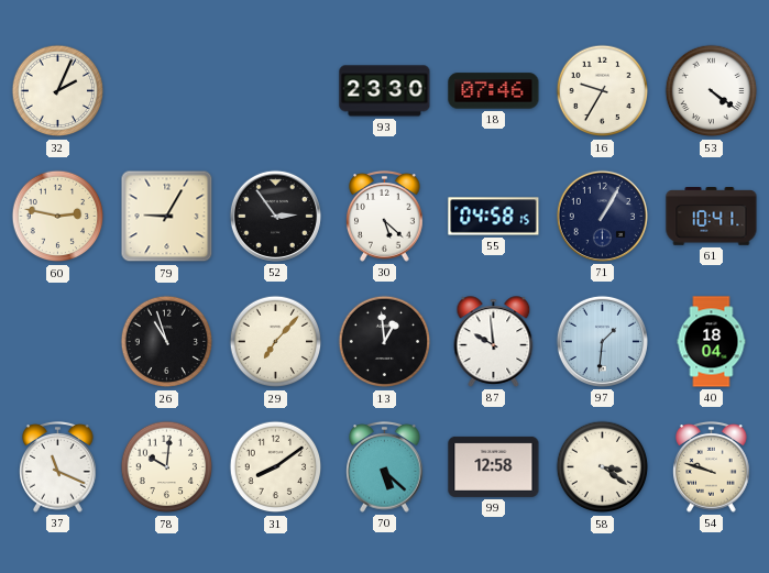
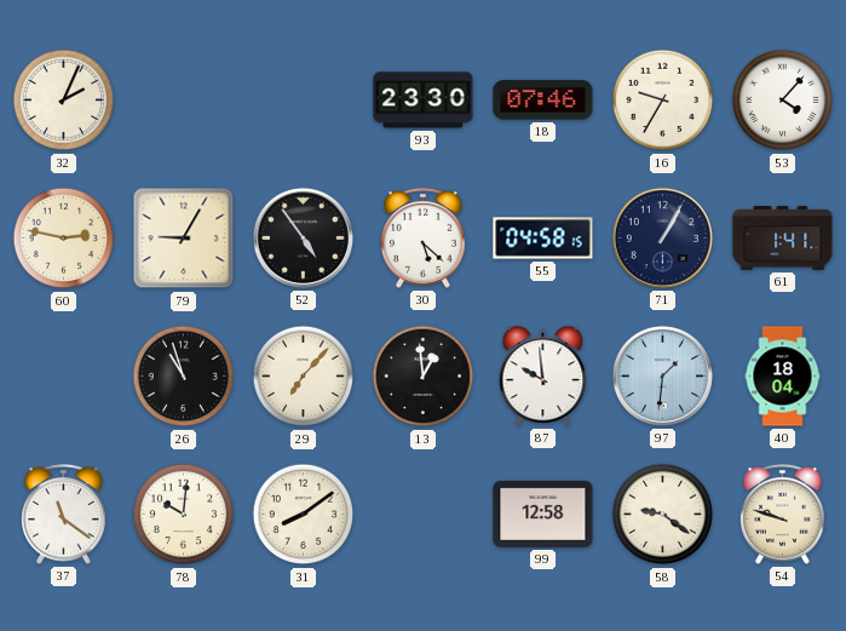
53: 4:21 -> 4:07 (783, 101)
52: 2:54 -> 4:54 (303, 237)
61: 10:41 -> 1:41 (783, 239)
37: 11:19 -> 11:21 (64, 515)
70: 5:22 -> none (385, 467)
58: 3:21 -> 9:21 (663, 515)
